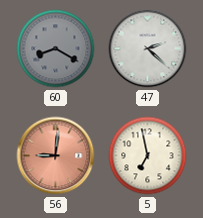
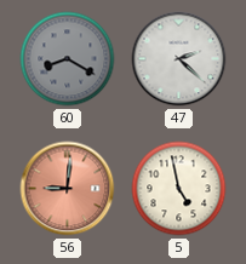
5: 6:58 -> 4:58 (179, 189)
